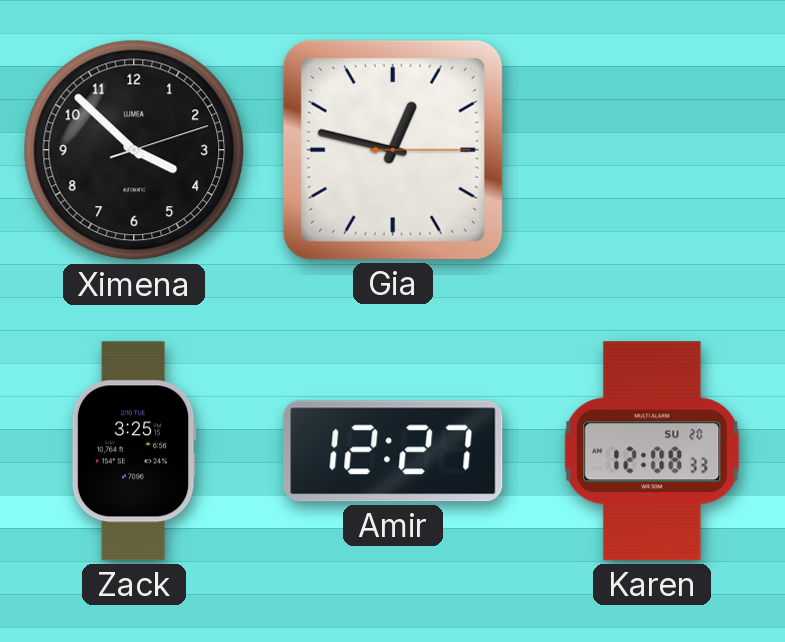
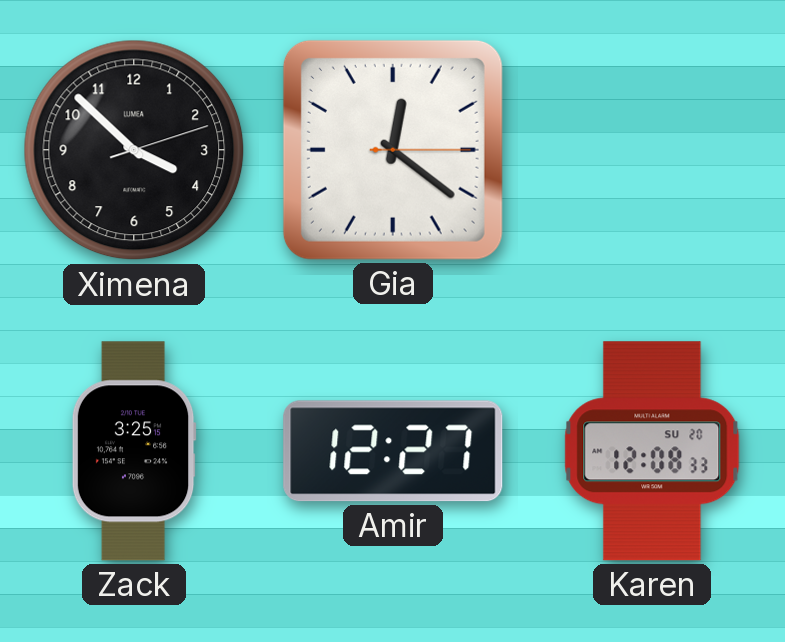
Gia: 12:47 -> 12:21 (393, 150)
